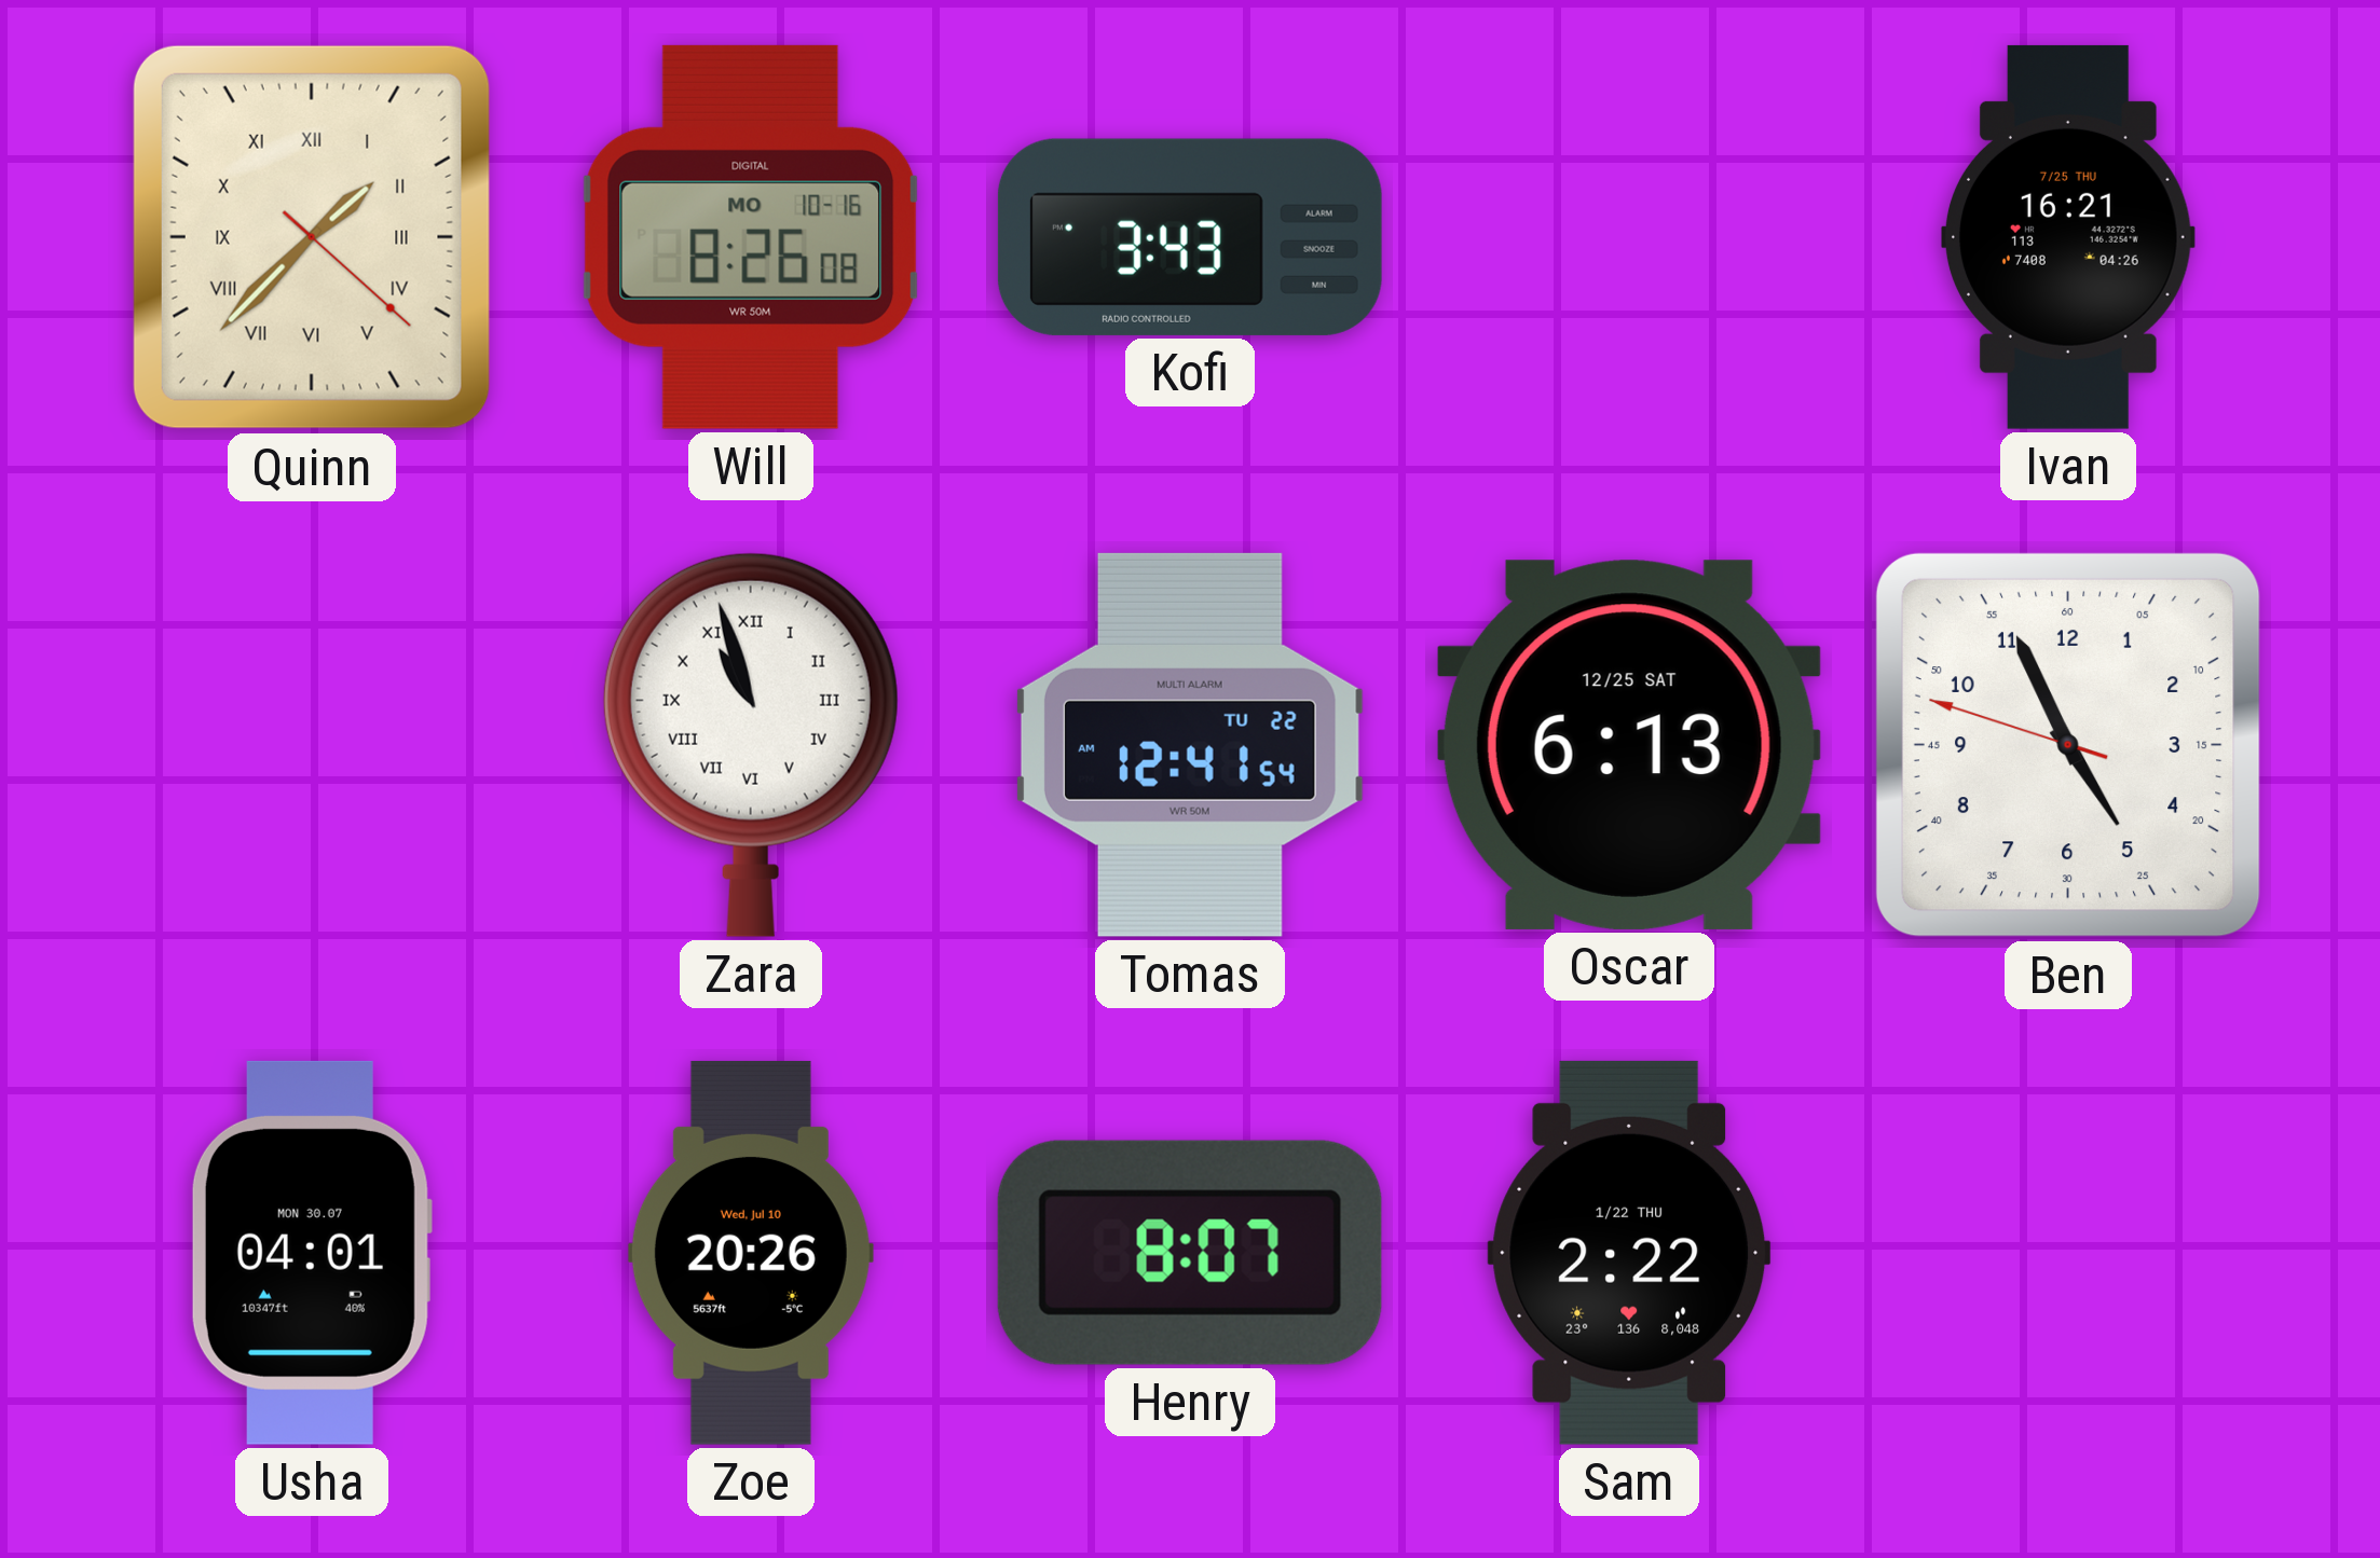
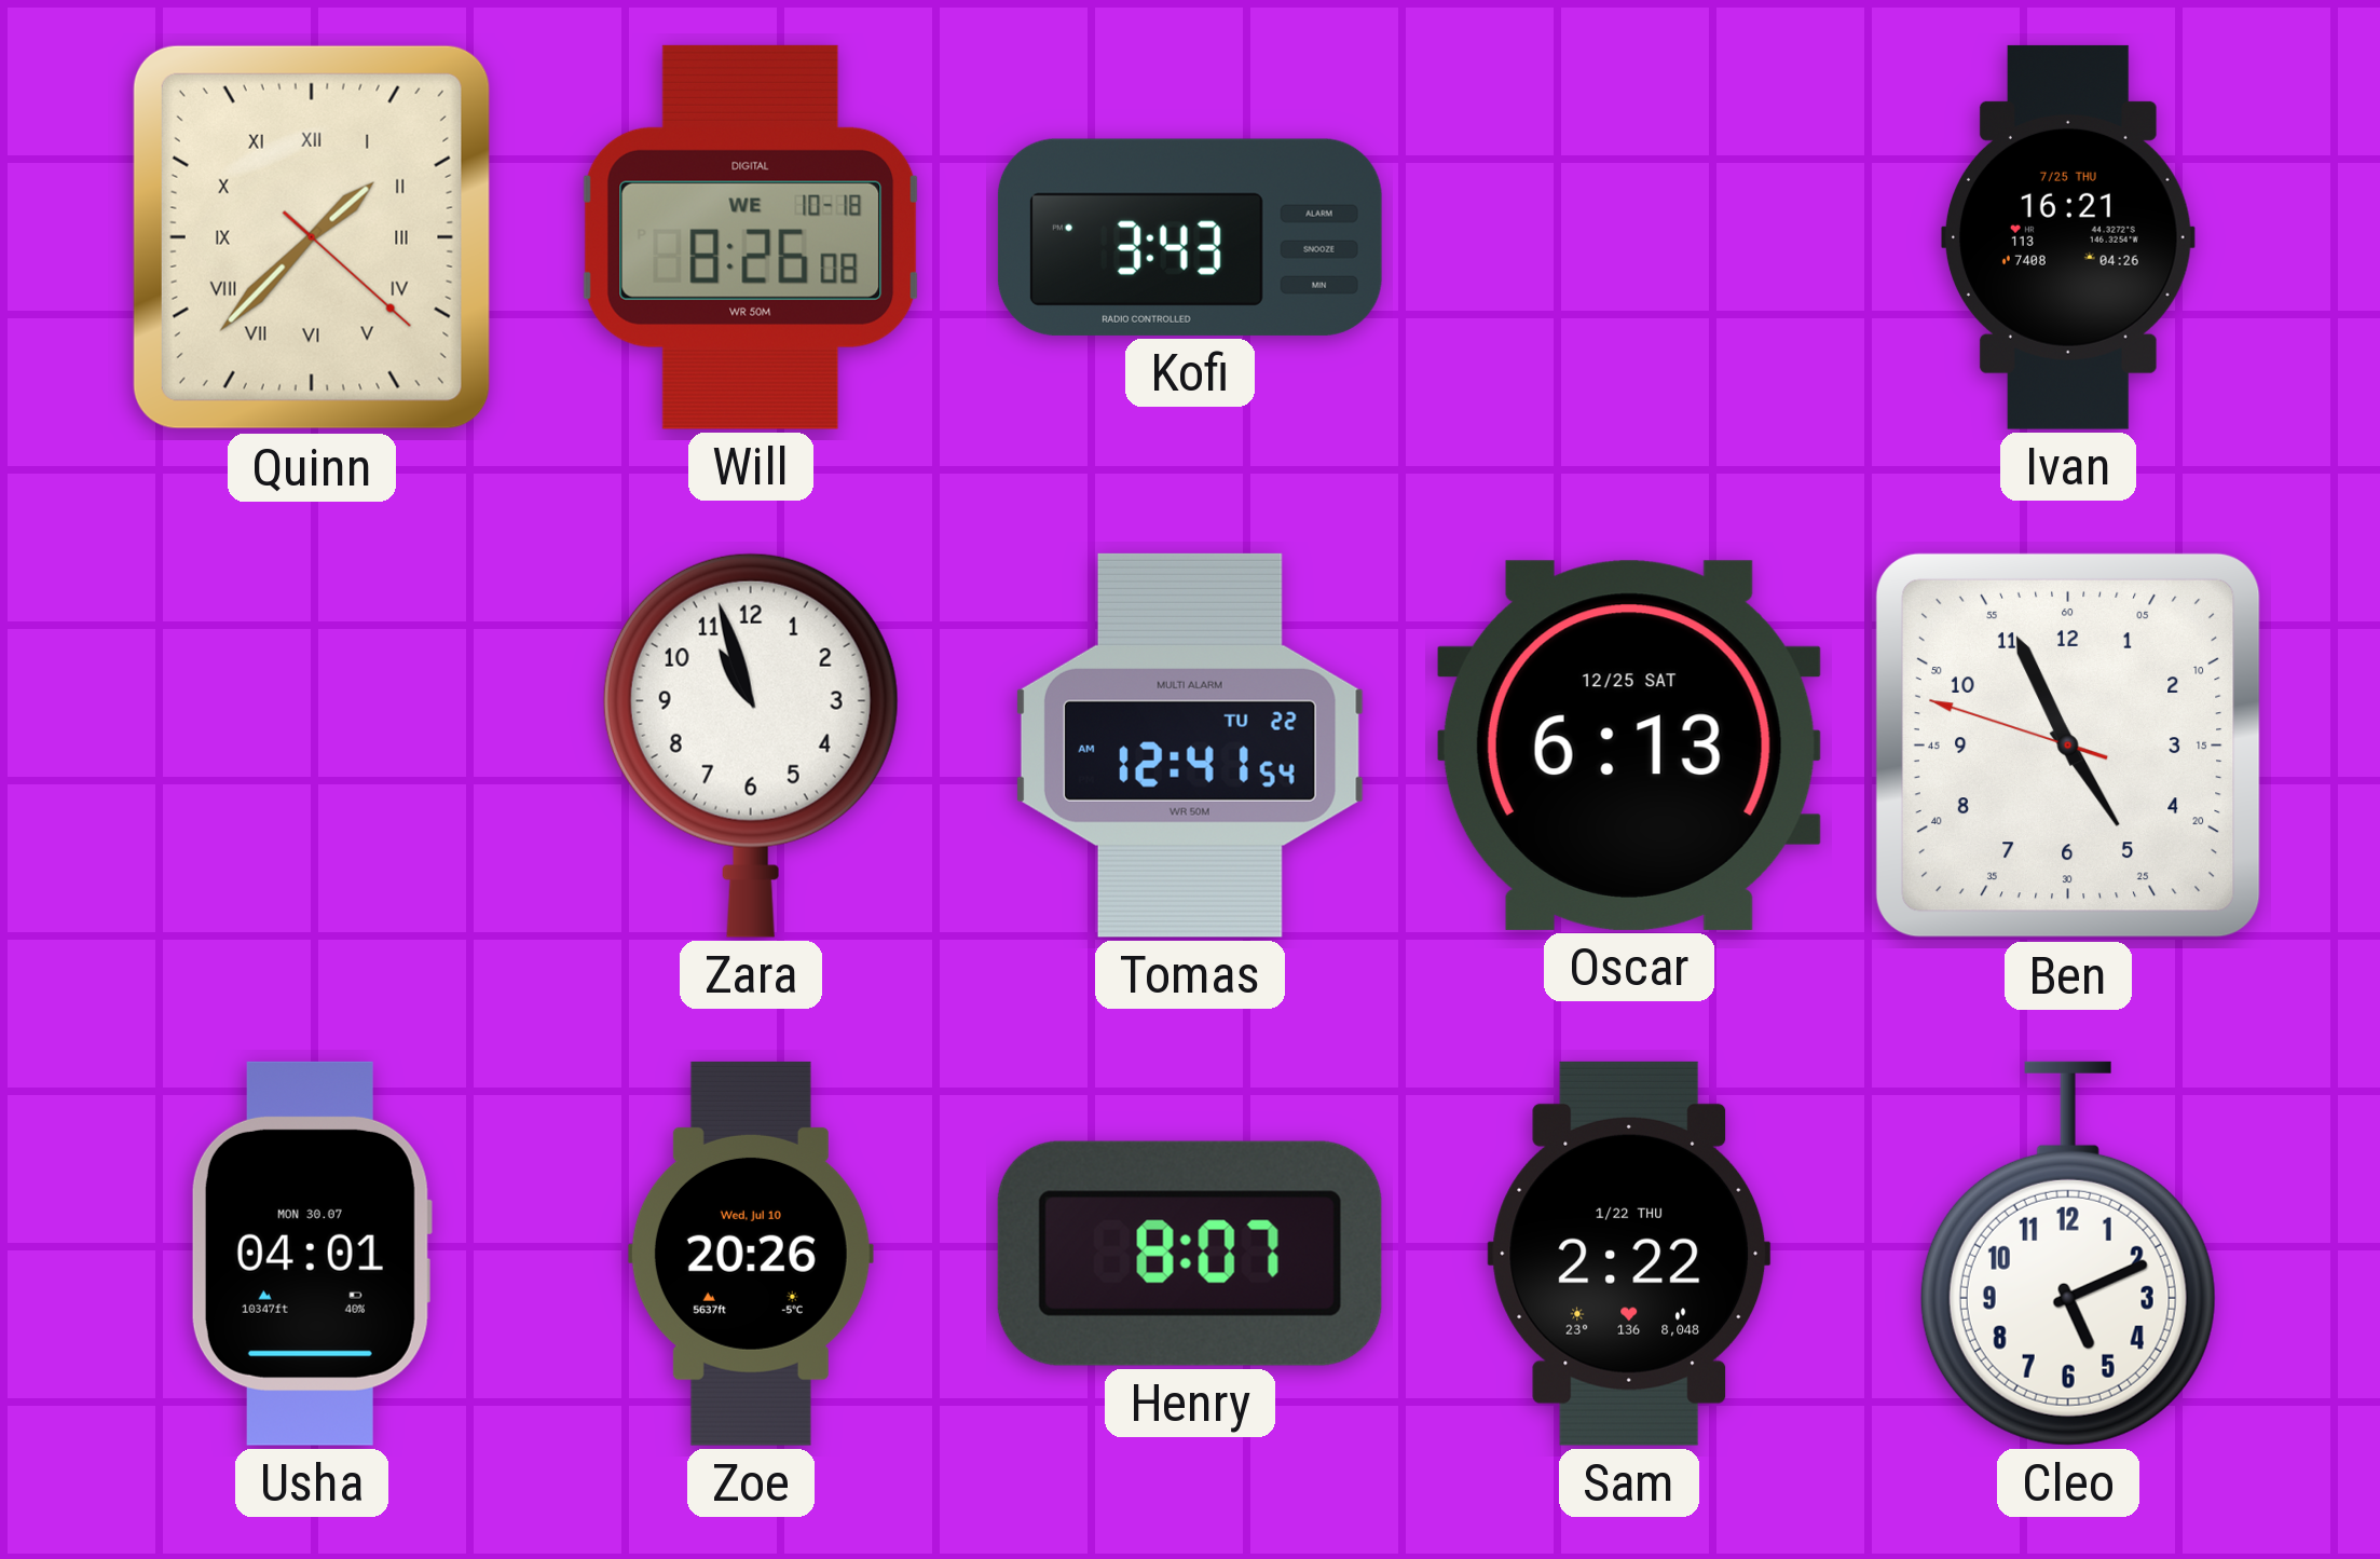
Will date: MO 10-16 -> WE 10-18 (751, 237)
Zara numerals: Roman -> Arabic (751, 746)
Cleo: none -> 5:11 (2068, 1254)
